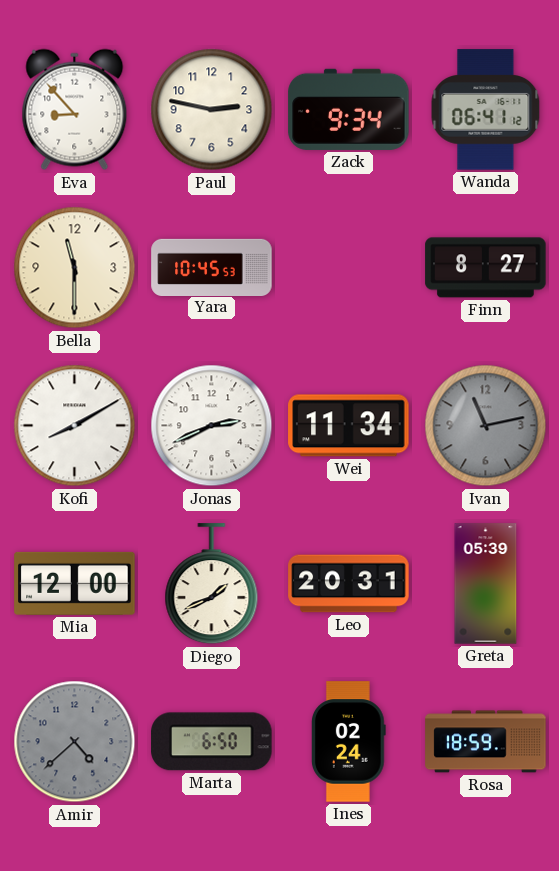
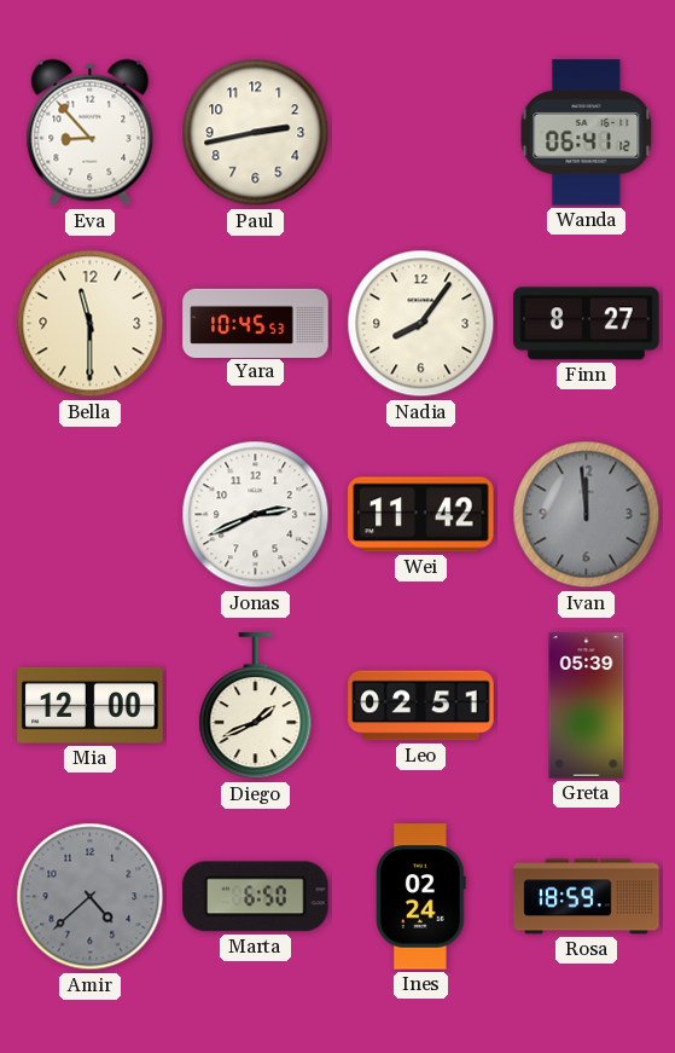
Paul: 2:47 -> 2:43 (256, 133)
Zack: 9:34 -> none (349, 109)
Nadia: none -> 8:06 (421, 324)
Kofi: 8:10 -> none (75, 426)
Wei: 11:34 -> 11:42 (421, 515)
Ivan: 11:13 -> 11:59 (587, 515)
Leo: 20:31 -> 02:51 (421, 706)
